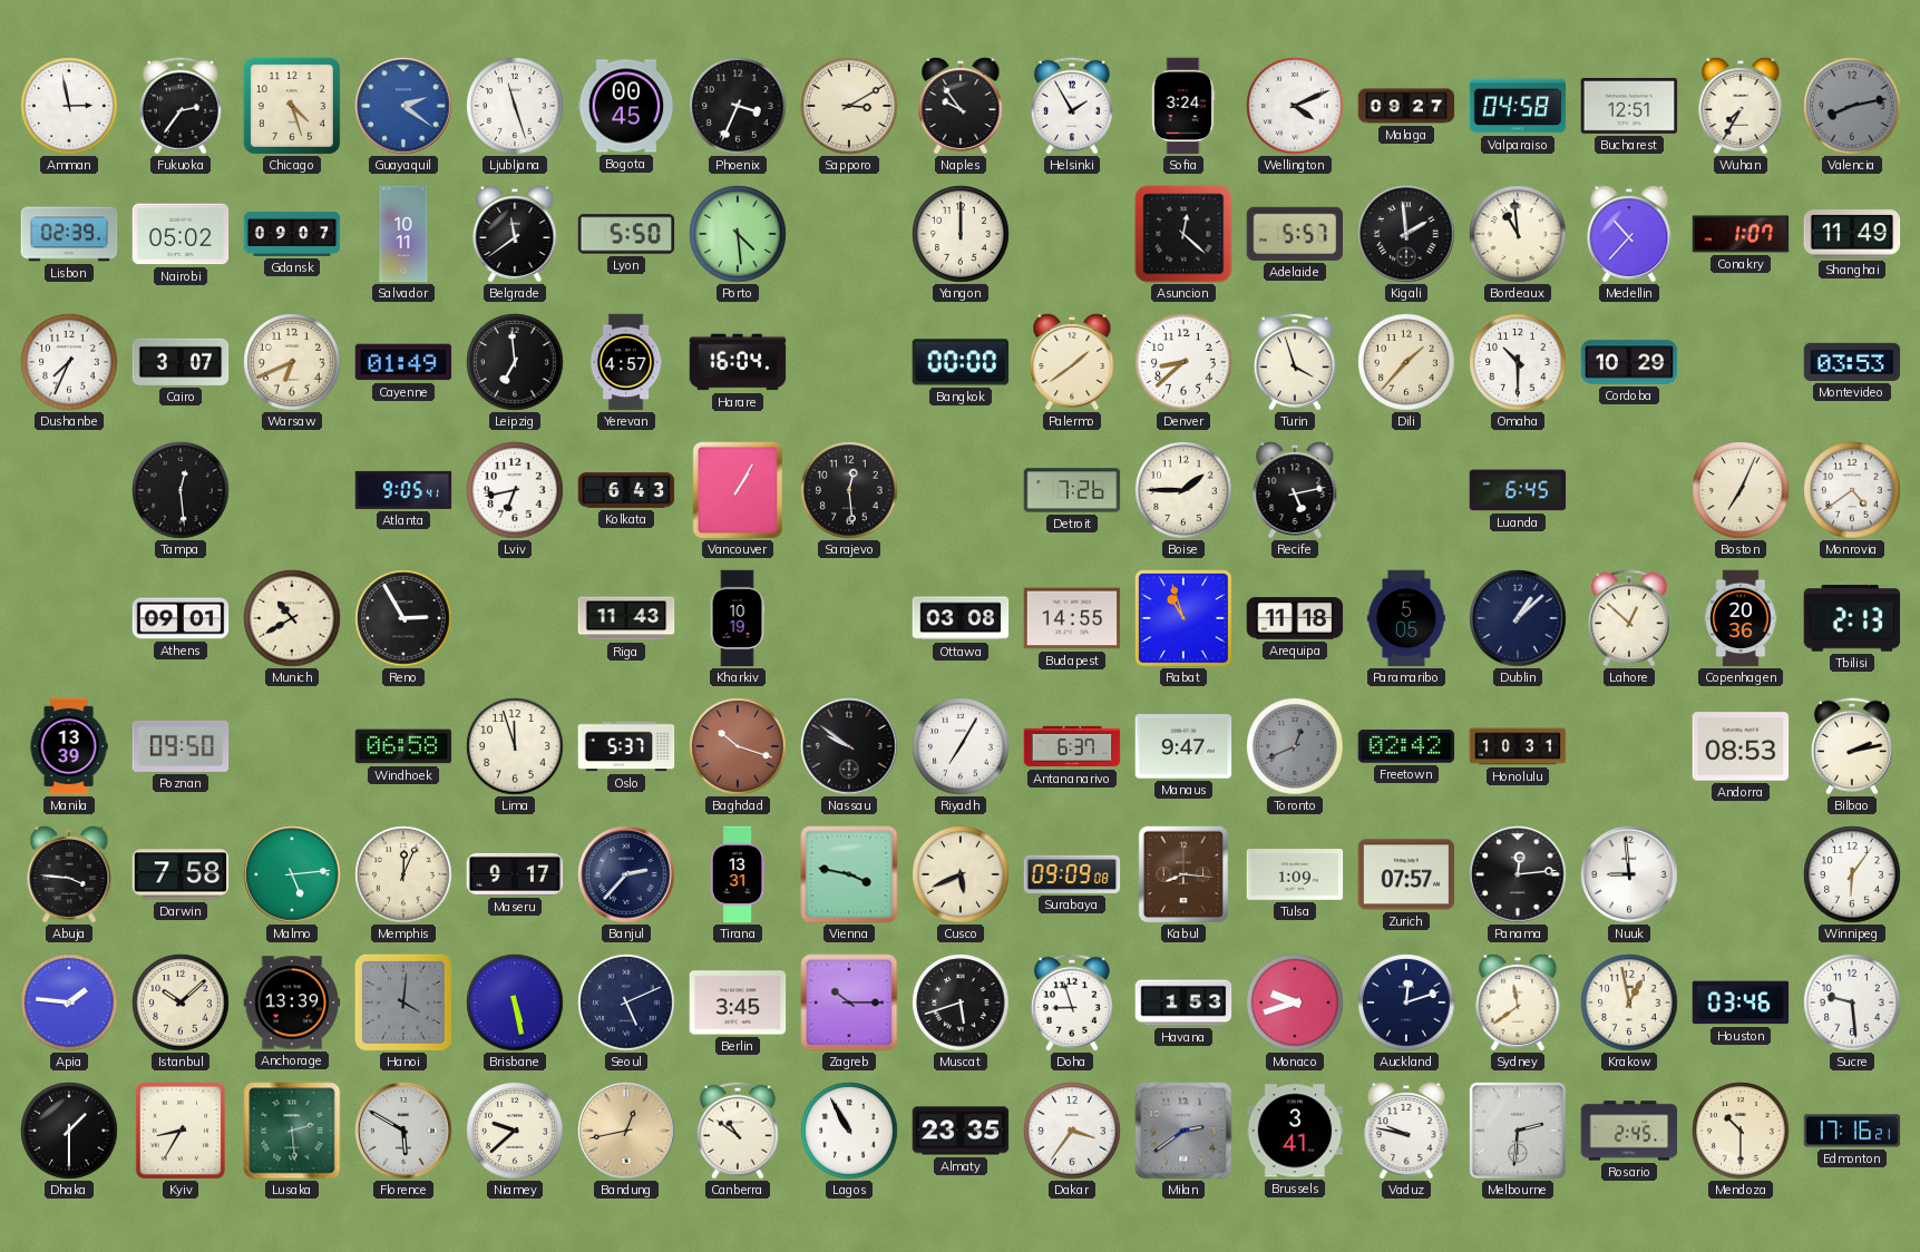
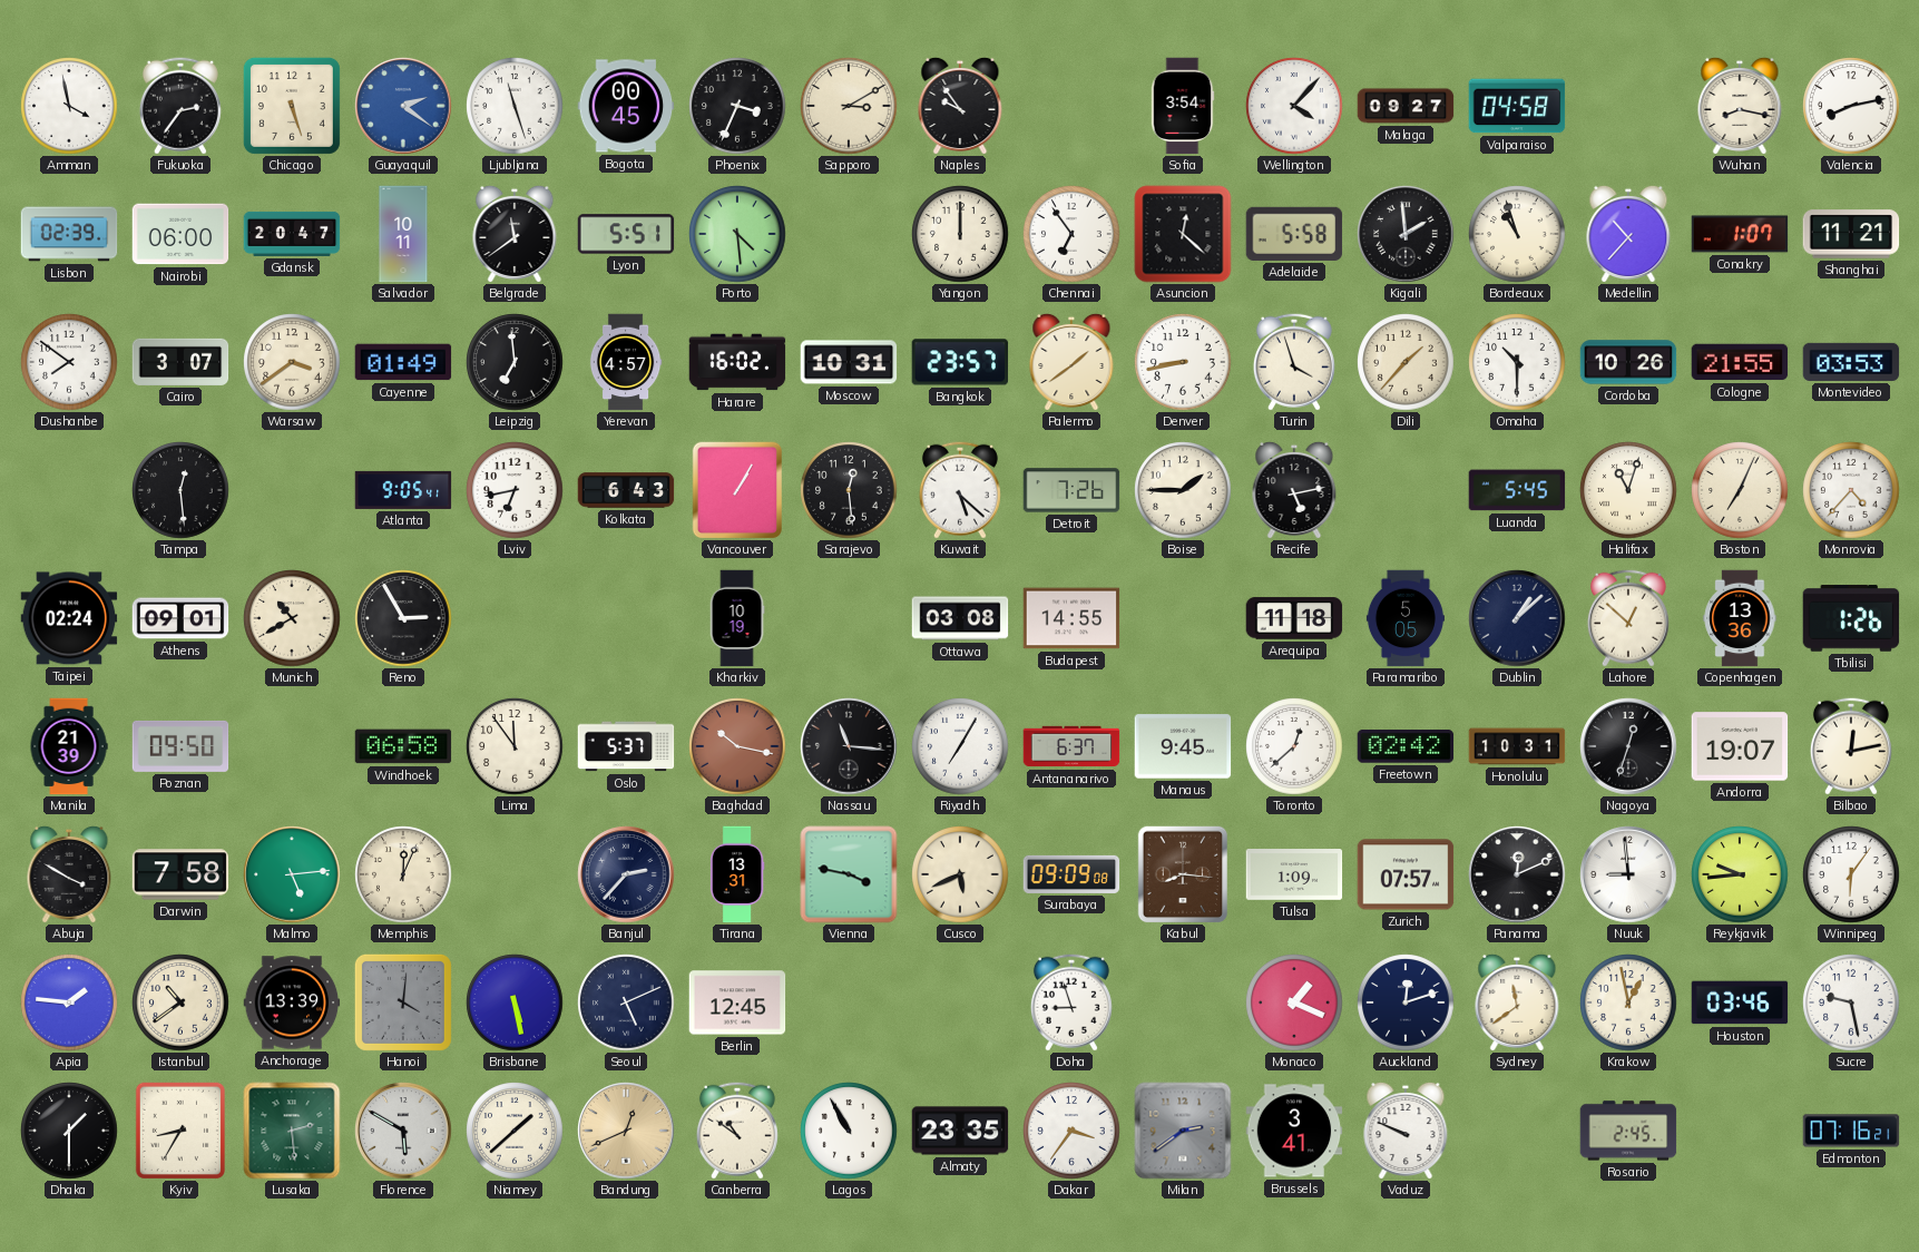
Amman: 2:58 -> 3:58 (69, 106)
Chicago: 4:27 -> 5:27 (292, 106)
Helsinki: 1:55 -> none (1072, 106)
Sofia: 3:24 -> 3:54 (1183, 106)
Wellington: 4:11 -> 4:07 (1294, 106)
Bucharest: 12:51 -> none (1629, 106)
Wuhan: 7:35 -> 8:17 (1740, 105)
Valencia dial: grey -> white (1851, 106)
Nairobi: 05:02 -> 06:00 (180, 234)
Gdansk: 09:07 -> 20:47 (292, 234)
Lyon: 5:50 -> 5:51 (626, 234)
Chennai: none -> 6:54 (1071, 234)
Adelaide: 5:57 -> 5:58 (1294, 234)
Bordeaux: 10:59 -> 10:57 (1517, 234)
Shanghai: 11:49 -> 11:21 (1851, 234)
Dushanbe: 7:34 -> 7:51 (69, 362)
Warsaw: 6:41 -> 3:39 (292, 362)
Harare: 16:04 -> 16:02 (737, 362)
Moscow: none -> 10:31 (849, 362)
Bangkok: 00:00 -> 23:57 (960, 362)
Denver: 8:38 -> 8:43 (1183, 362)
Cordoba: 10:29 -> 10:26 (1628, 362)
Cologne: none -> 21:55 (1740, 362)
Kuwait: none -> 5:22 (960, 490)
Luanda: 6:45 -> 5:45 (1517, 490)
Halifax: none -> 11:03 (1628, 490)
Monrovia: 4:39 -> 4:37 (1851, 490)
Taipei: none -> 02:24 (69, 618)
Riga: 11:43 -> none (626, 618)
Rabat: 10:57 -> none (1185, 619)
Copenhagen: 20:36 -> 13:36 (1740, 618)
Tbilisi: 2:13 -> 1:26 (1851, 618)
Manila: 13:39 -> 21:39 (69, 746)
Lima: 11:57 -> 11:54 (515, 746)
Baghdad: 10:18 -> 10:17 (737, 746)
Nassau: 9:51 -> 11:16 (849, 746)
Manaus: 9:47 -> 9:45 (1183, 746)
Toronto: 12:41 -> 12:38 (1294, 746)
Toronto dial: grey -> white (1294, 746)
Nagoya: none -> 12:33 (1628, 746)
Andorra: 08:53 -> 19:07 (1740, 746)
Bilbao: 2:13 -> 12:13 (1851, 746)
Abuja: 3:46 -> 3:50 (69, 873)
Maseru: 9:17 -> none (515, 874)
Panama: 12:14 -> 12:11 (1517, 874)
Reykjavik: none -> 9:44 (1740, 874)
Istanbul: 10:08 -> 10:39 (180, 1002)
Berlin: 3:45 -> 12:45 (737, 1002)
Zagreb: 10:15 -> none (849, 1002)
Muscat: 5:42 -> none (961, 1002)
Havana: 1:53 -> none (1183, 1002)
Monaco: 9:42 -> 1:19 (1294, 1002)
Sucre: 9:29 -> 9:28 (1851, 1002)
Niamey: 9:38 -> 1:38 (515, 1131)
Bandung: 12:43 -> 12:41 (626, 1131)
Vaduz: 9:47 -> 9:49 (1406, 1129)
Melbourne: 2:31 -> none (1518, 1131)
Mendoza: 10:30 -> none (1741, 1131)
Edmonton: 17:16 -> 07:16 (1851, 1131)
